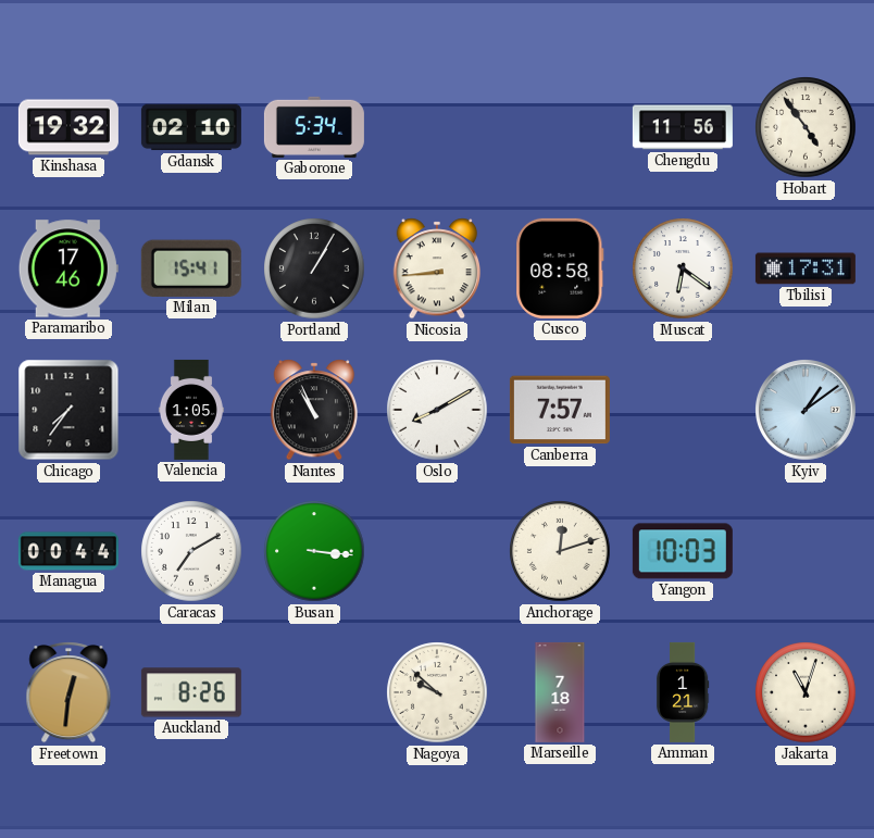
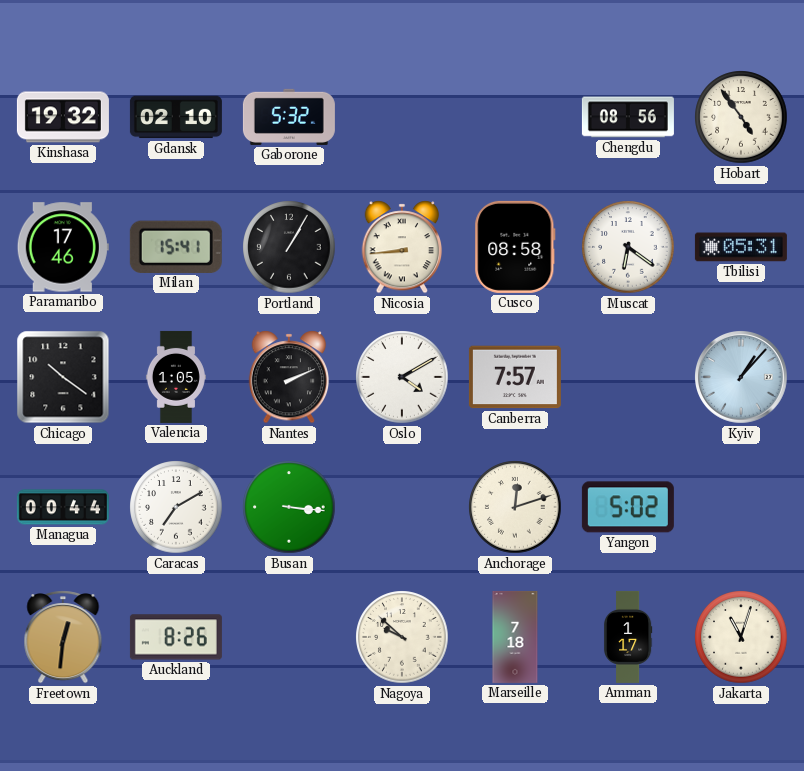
Gaborone: 5:34 -> 5:32 (289, 117)
Chengdu: 11:56 -> 08:56 (628, 117)
Tbilisi: 17:31 -> 05:31 (741, 247)
Chicago: 7:36 -> 10:21 (63, 377)
Nantes: 10:56 -> 2:11 (289, 377)
Oslo: 8:10 -> 4:10 (402, 377)
Kyiv: 1:09 -> 1:07 (742, 378)
Yangon: 10:03 -> 5:02 (628, 507)
Amman: 1:21 -> 1:17 (628, 637)
